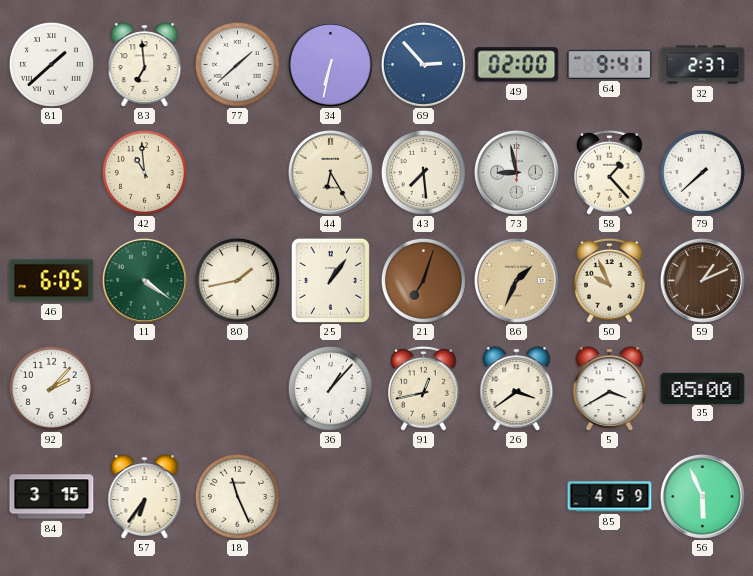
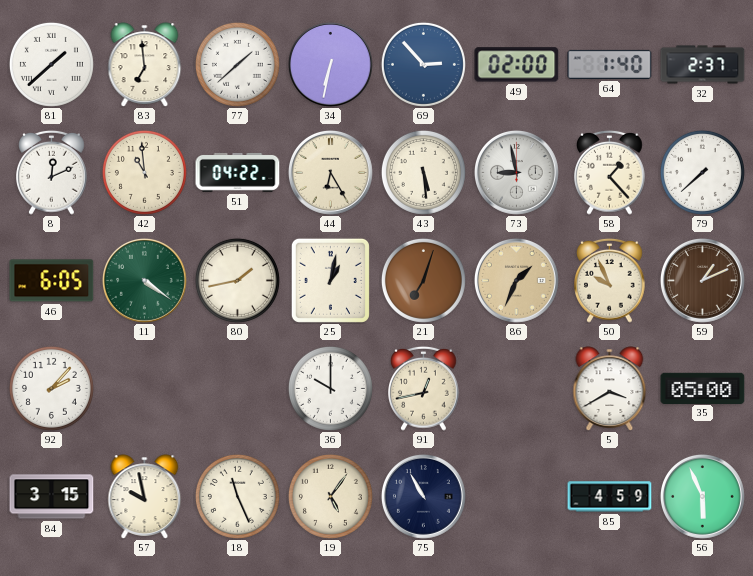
64: 9:41 -> 1:40 (610, 64)
8: none -> 12:11 (52, 172)
51: none -> 04:22 (238, 172)
43: 7:29 -> 5:29 (423, 172)
25: 1:06 -> 1:02 (330, 280)
36: 1:07 -> 10:00 (330, 388)
26: 3:39 -> none (517, 389)
57: 6:36 -> 9:58 (145, 497)
19: none -> 5:06 (330, 496)
75: none -> 10:55 (423, 496)
